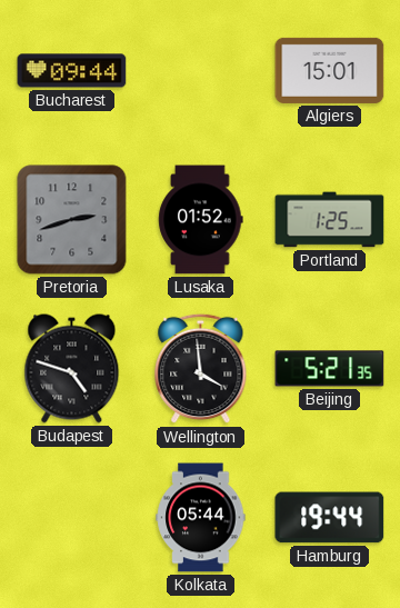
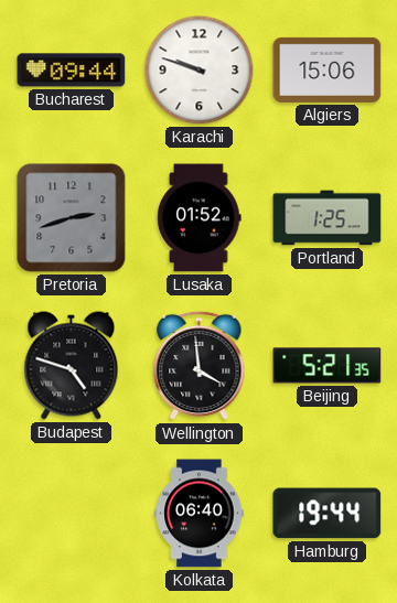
Karachi: none -> 9:48 (200, 71)
Algiers: 15:01 -> 15:06 (328, 69)
Kolkata: 05:44 -> 06:40 (200, 514)
